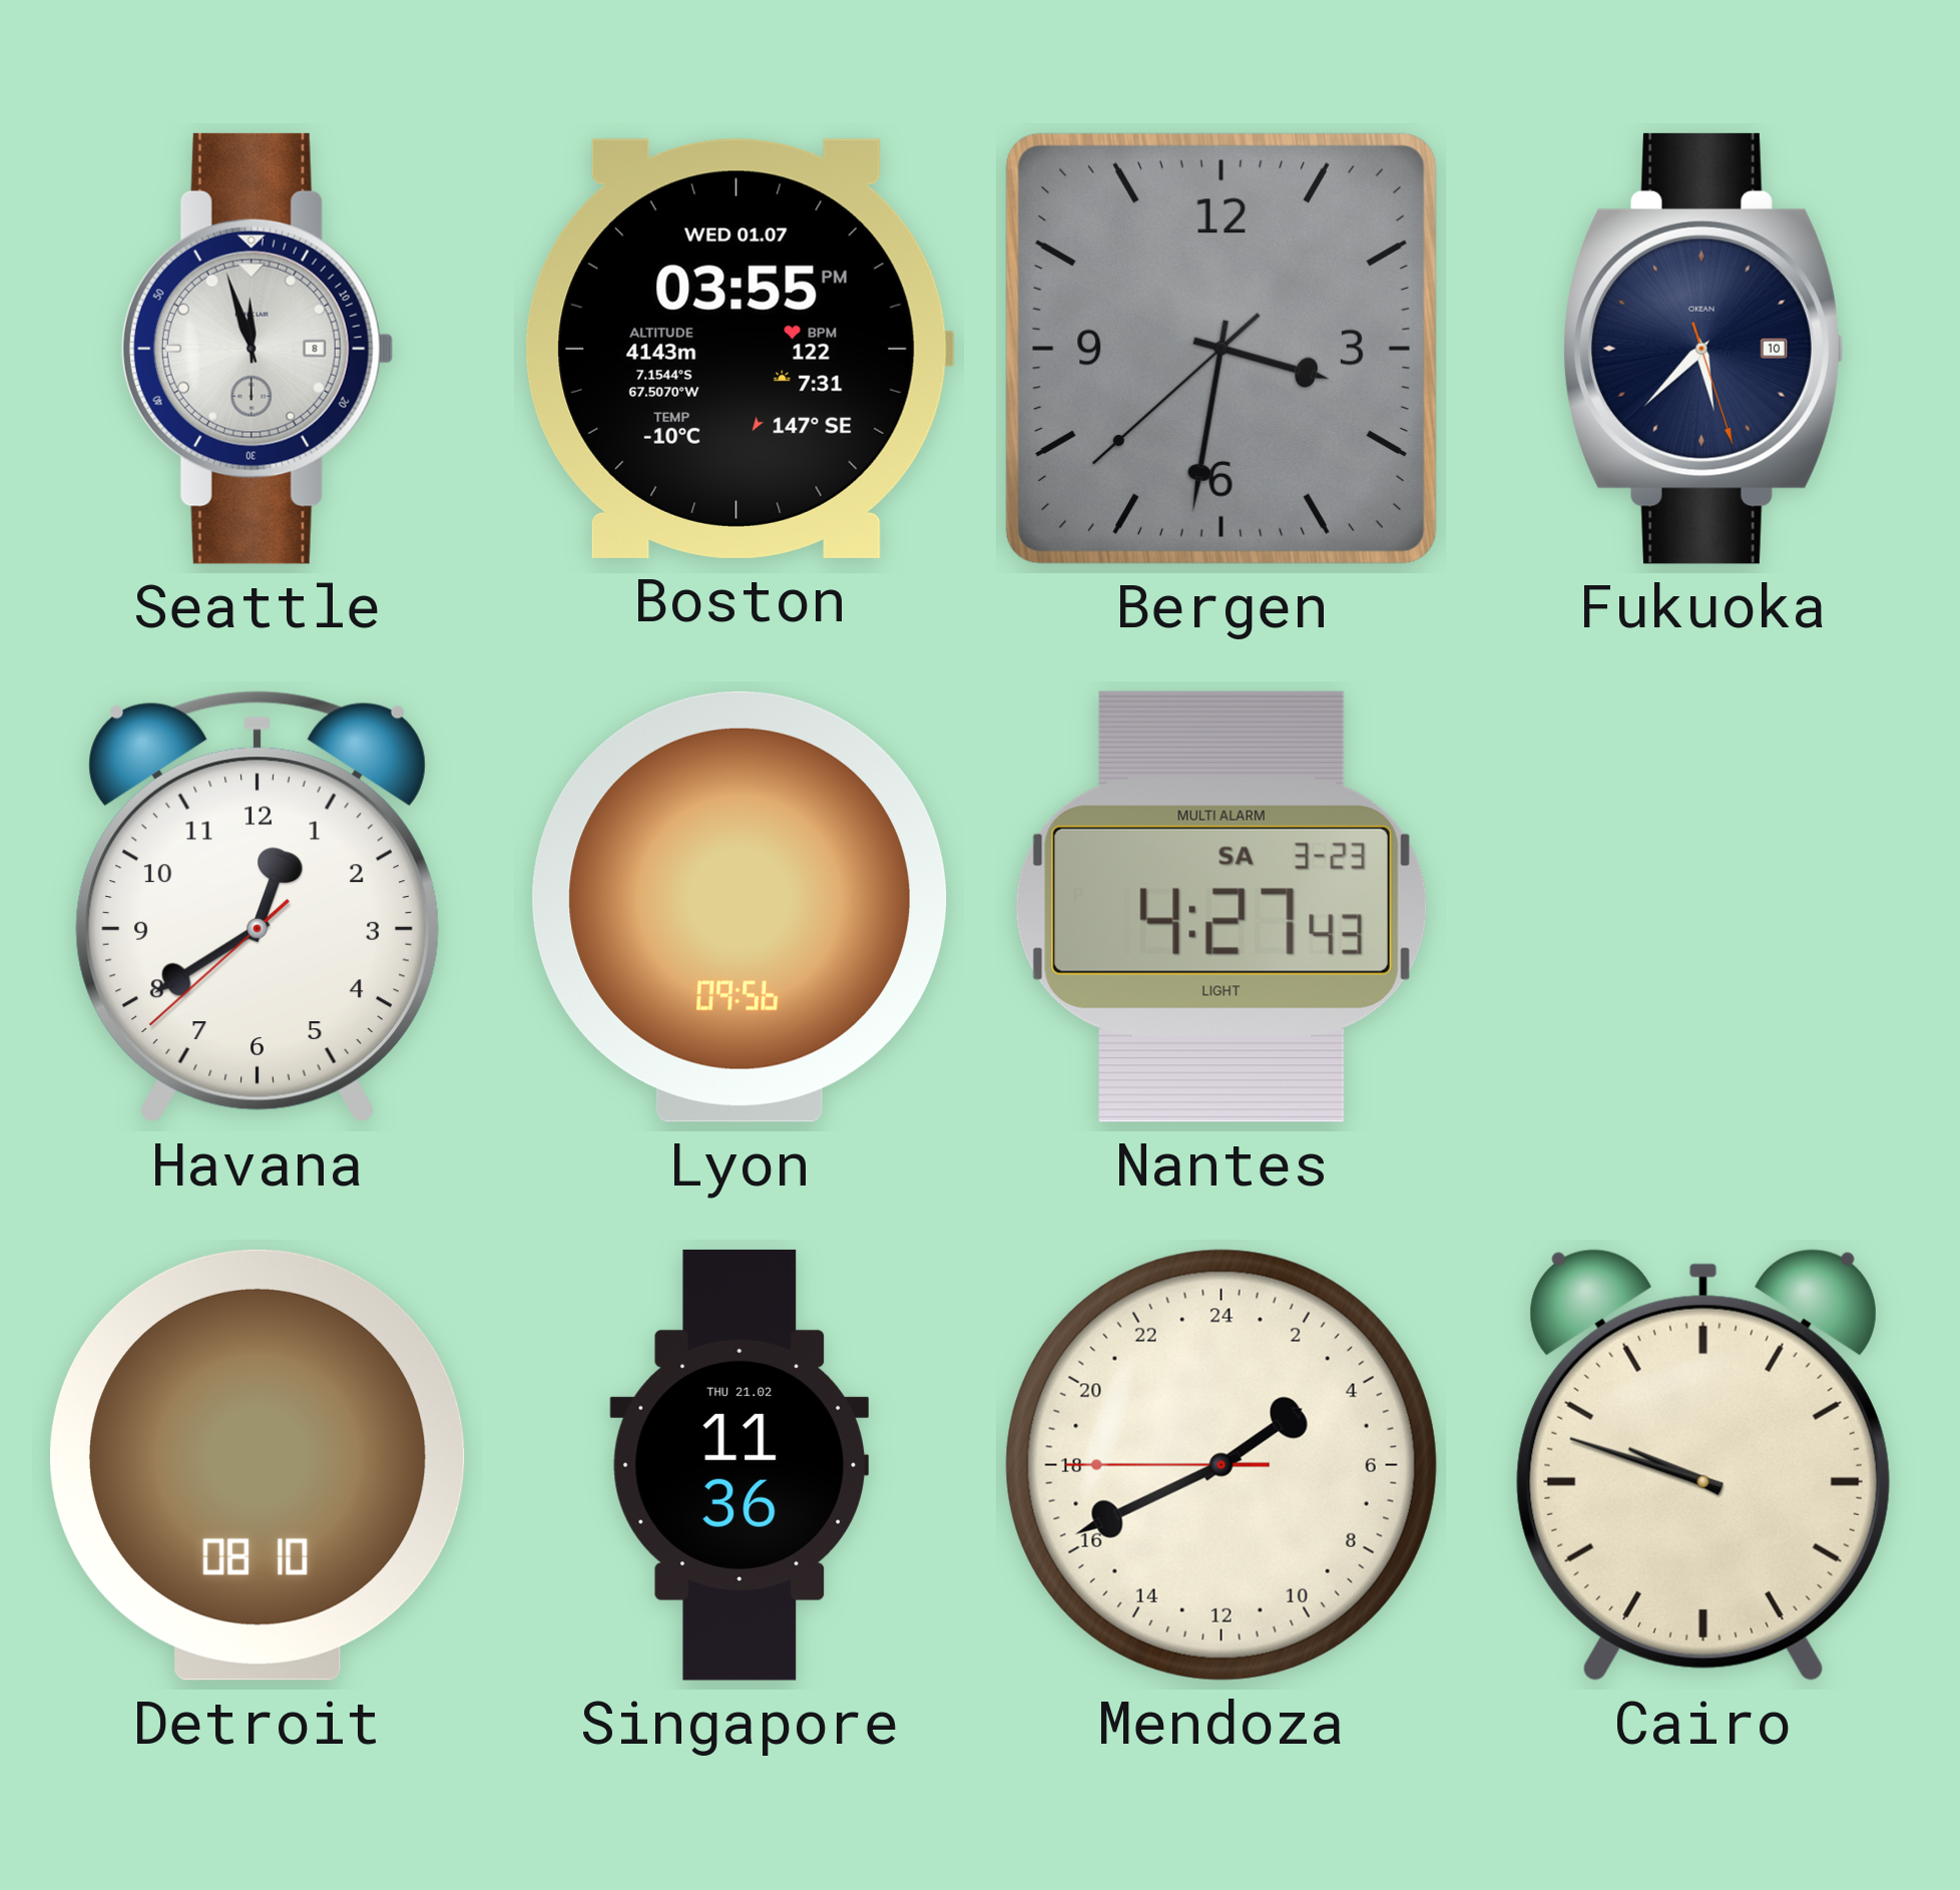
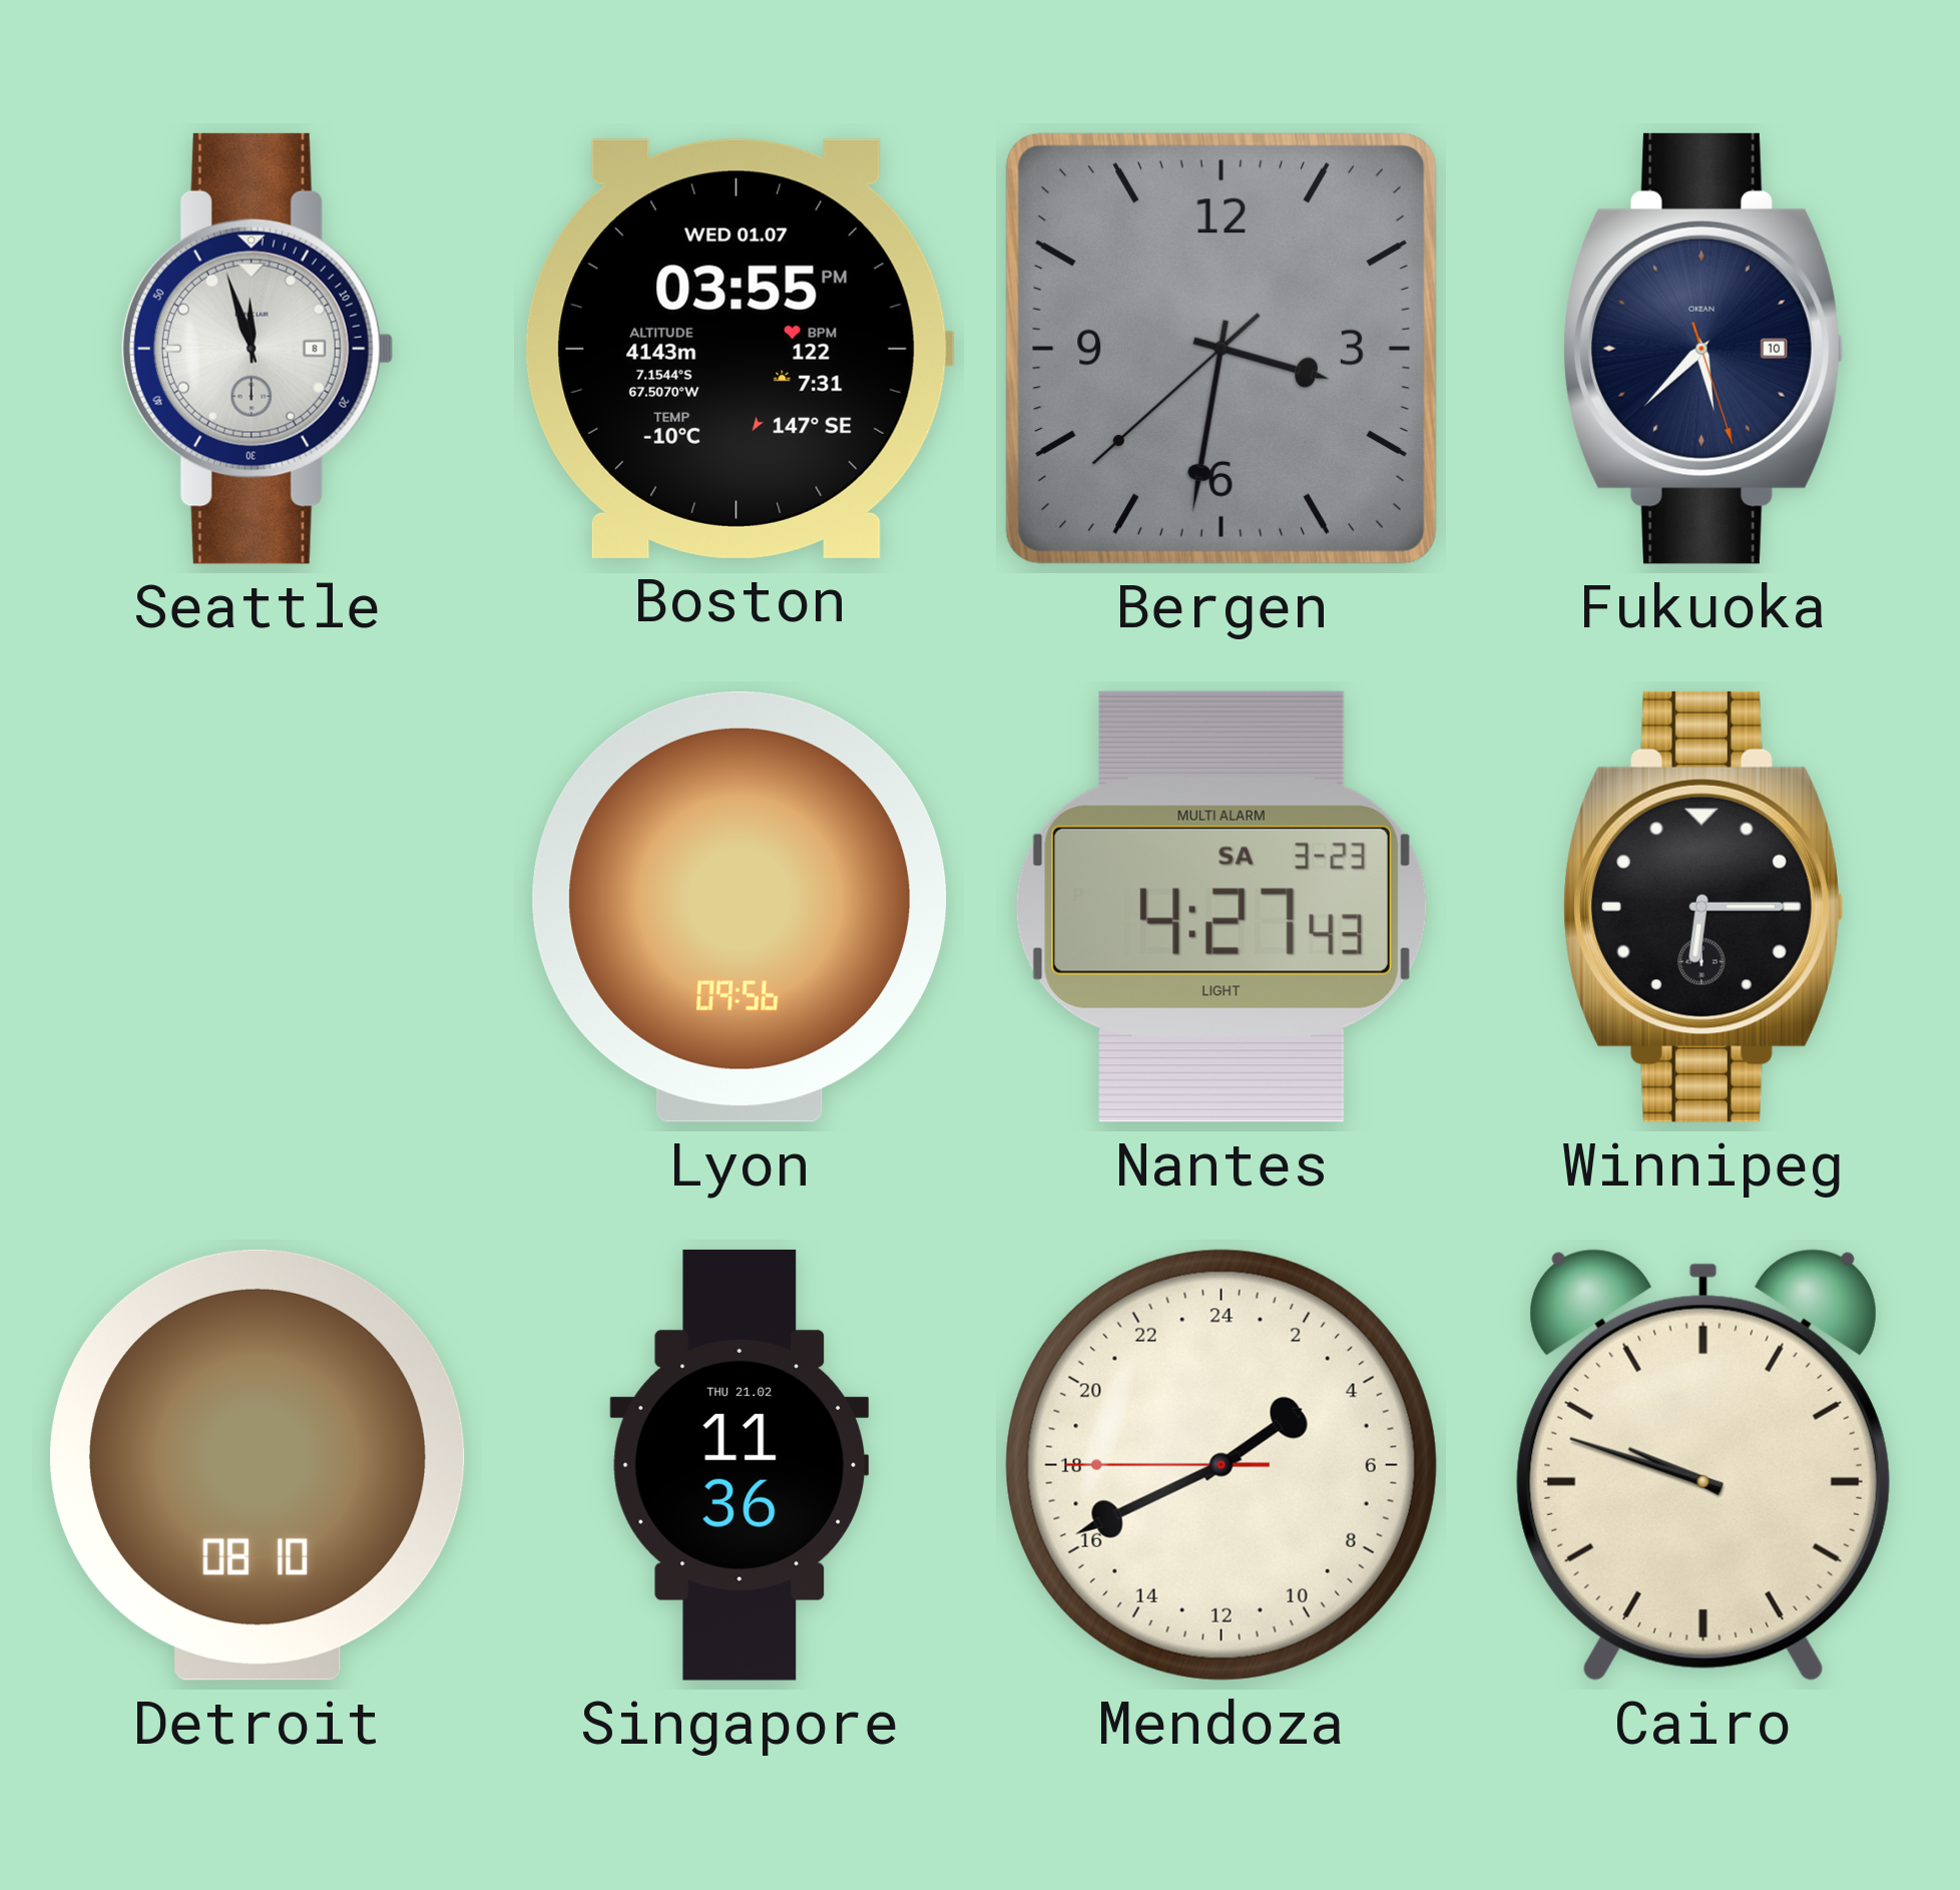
Havana: 12:39 -> none (258, 907)
Winnipeg: none -> 6:15 (1703, 907)
